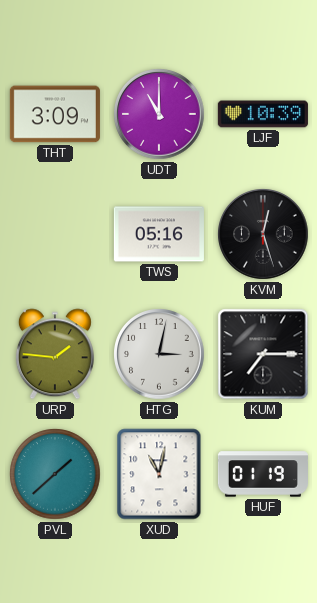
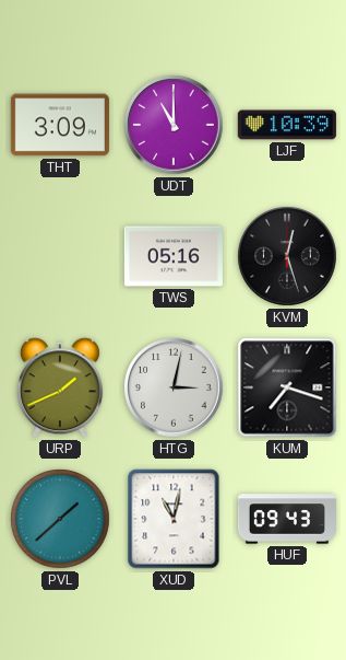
URP: 1:46 -> 1:41 (60, 387)
KUM: 7:15 -> 7:18 (287, 387)
HUF: 01:19 -> 09:43 (287, 519)
